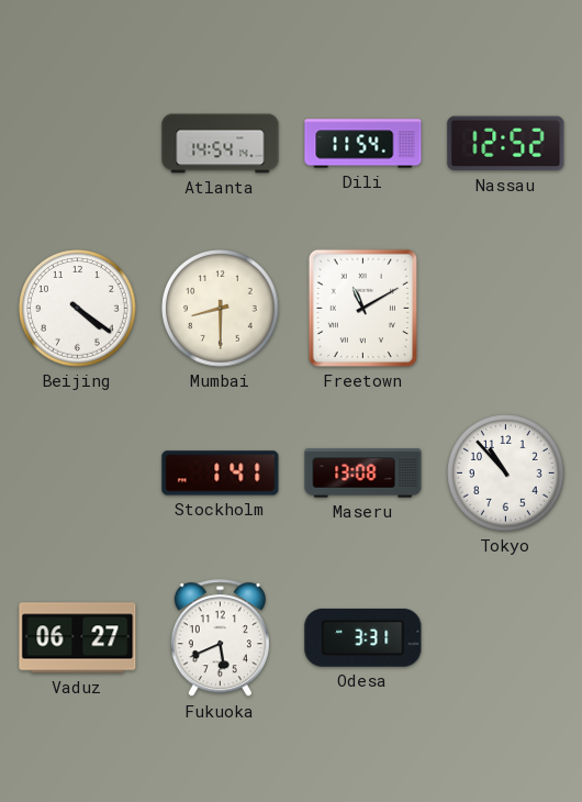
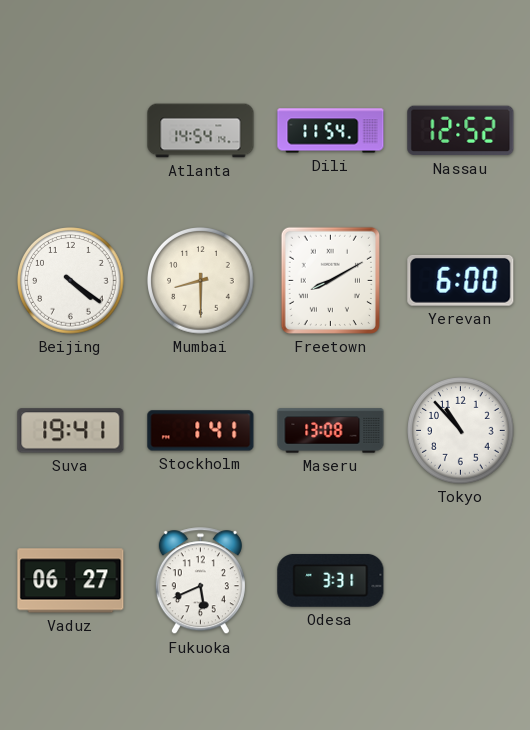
Freetown: 11:10 -> 8:10 (330, 280)
Yerevan: none -> 6:00 (461, 280)
Suva: none -> 19:41 (71, 431)
